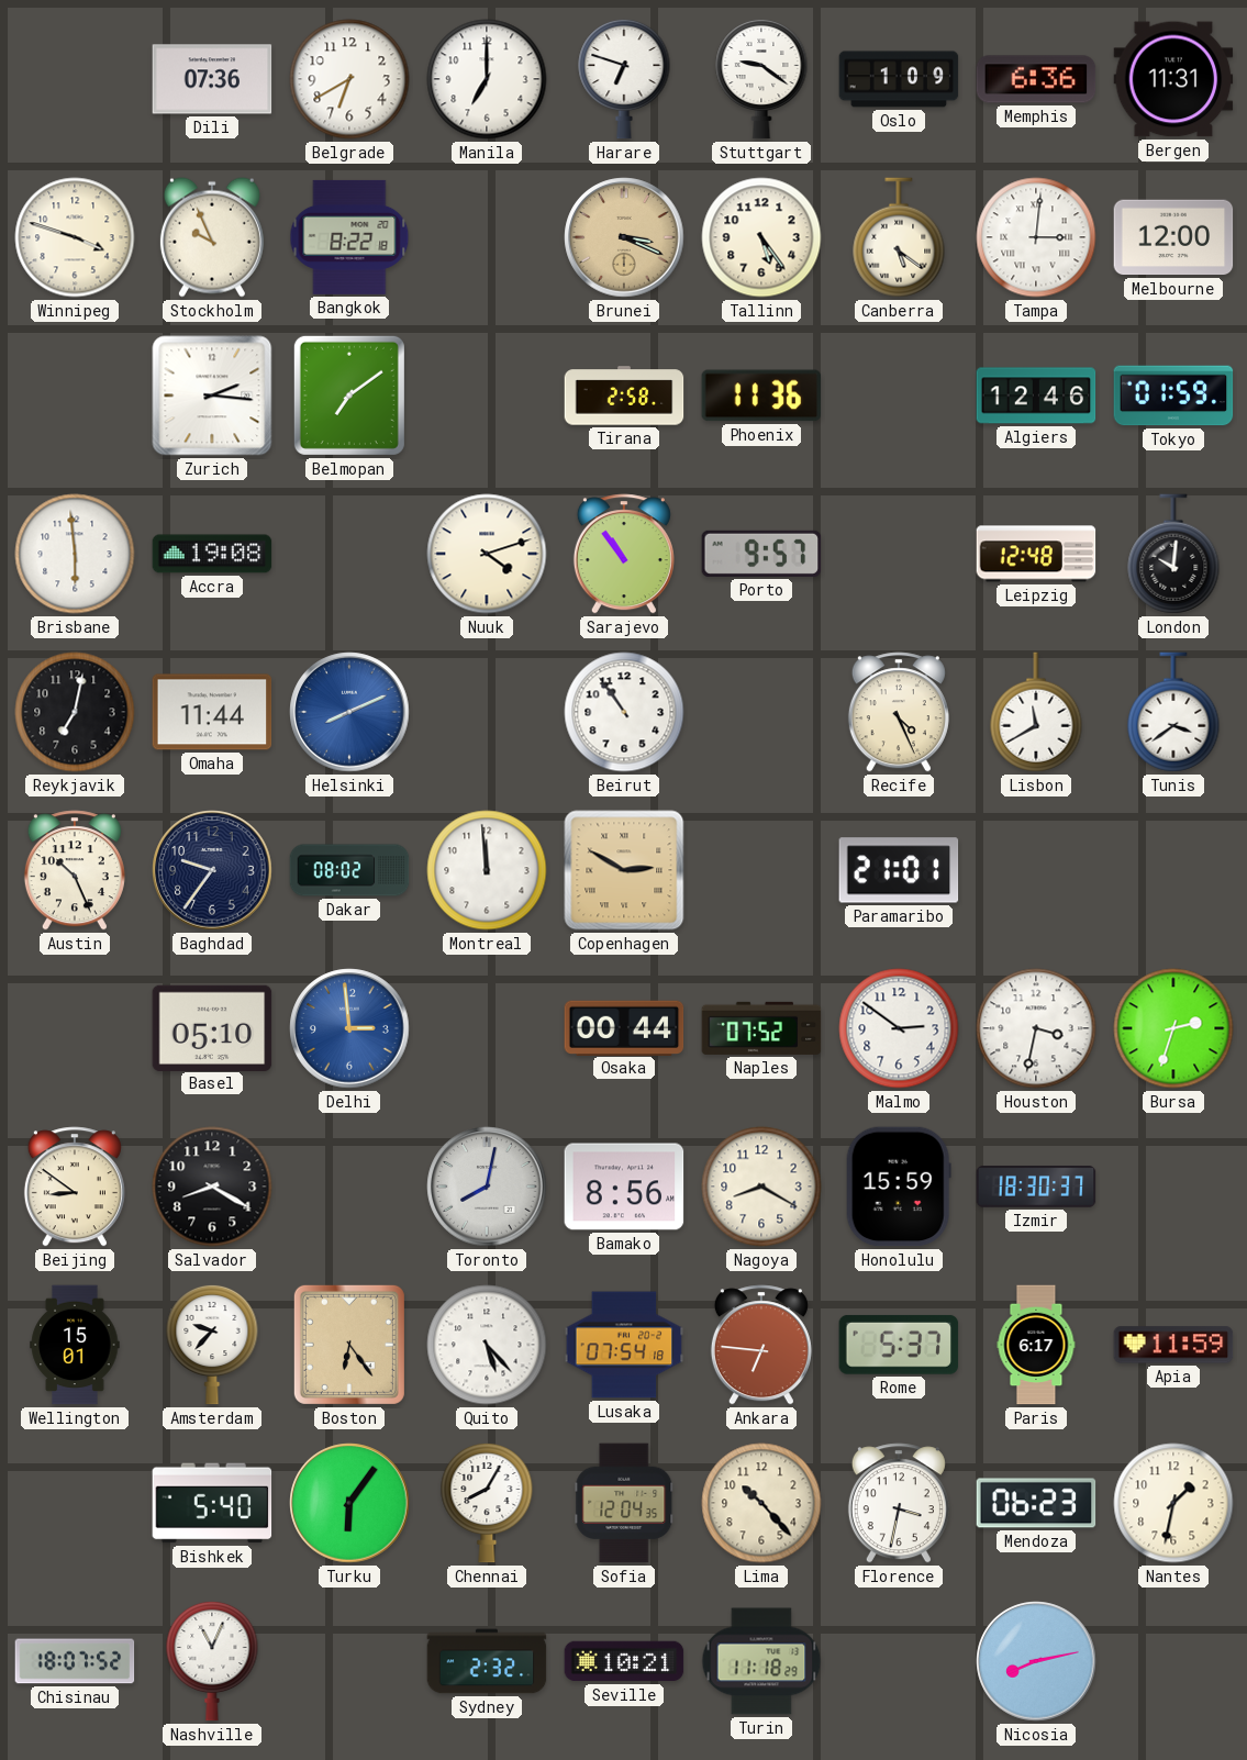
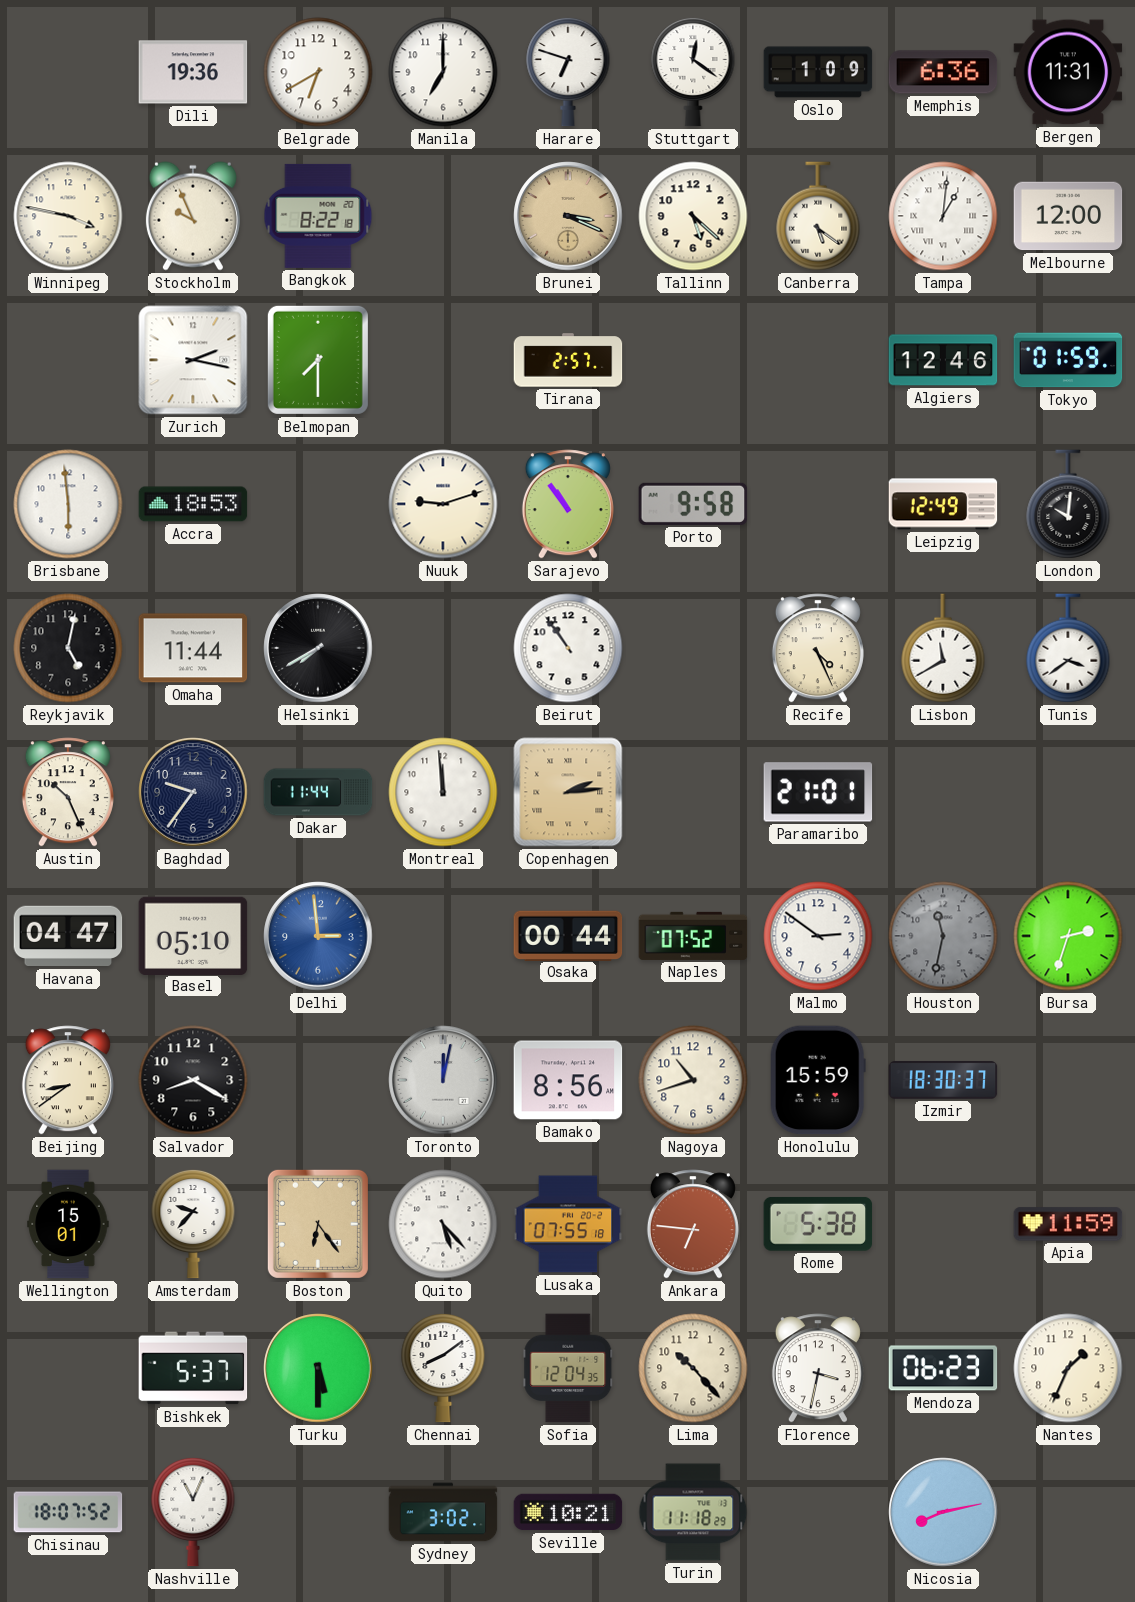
Dili: 07:36 -> 19:36 (193, 72)
Stuttgart: 9:21 -> 12:21 (693, 72)
Winnipeg: 3:48 -> 3:47 (68, 216)
Tallinn: 5:24 -> 5:22 (693, 216)
Tampa: 3:01 -> 1:01 (943, 216)
Zurich: 2:16 -> 2:17 (193, 360)
Belmopan: 7:09 -> 7:30 (318, 360)
Tirana: 2:58 -> 2:57 (568, 360)
Phoenix: 11:36 -> none (761, 396)
Accra: 19:08 -> 18:53 (193, 504)
Nuuk: 4:12 -> 9:12 (443, 504)
Porto: 9:57 -> 9:58 (693, 504)
Leipzig: 12:48 -> 12:49 (943, 504)
Reykjavik: 7:02 -> 5:02 (68, 648)
Helsinki: 8:11 -> 7:40 (318, 648)
Helsinki dial: blue -> black (318, 648)
Dakar: 08:02 -> 11:44 (318, 792)
Copenhagen: 2:50 -> 2:14 (568, 792)
Havana: none -> 04:47 (68, 936)
Houston: 3:32 -> 11:32 (943, 936)
Houston dial: white -> grey (943, 936)
Beijing: 8:51 -> 8:39 (68, 1080)
Toronto: 8:02 -> 12:02 (443, 1080)
Nagoya: 8:20 -> 10:42 (693, 1080)
Lusaka: 07:54 -> 07:55 (568, 1224)
Rome: 5:37 -> 5:38 (818, 1224)
Paris: 6:17 -> none (1036, 1345)
Bishkek: 5:40 -> 5:37 (193, 1368)
Turku: 6:06 -> 5:30 (318, 1368)
Chennai: 8:05 -> 8:09 (443, 1368)
Nantes: 1:32 -> 1:34 (1068, 1368)
Sydney: 2:32 -> 3:02 (443, 1512)
